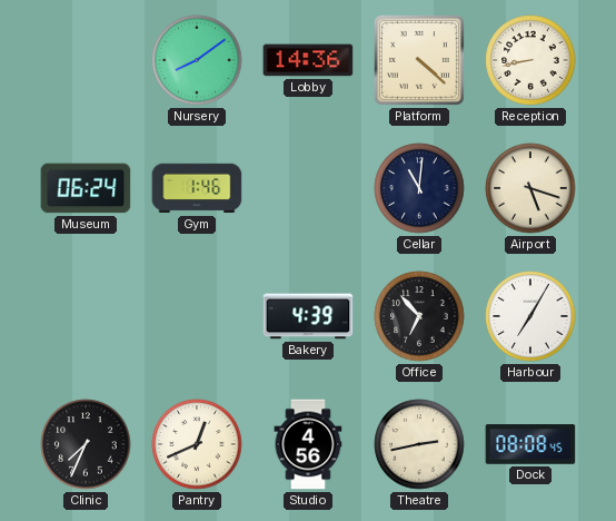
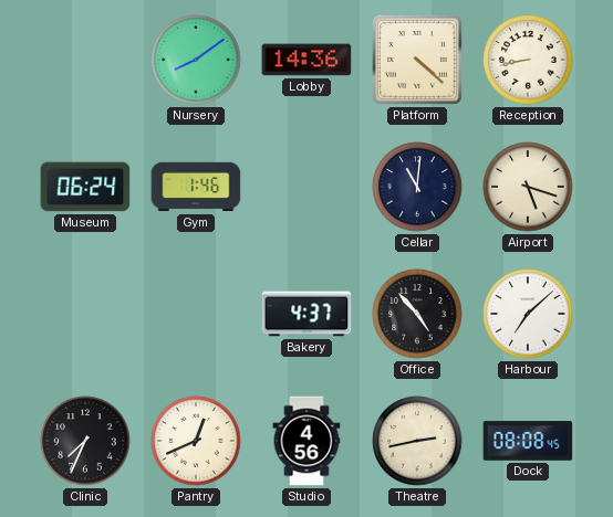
Bakery: 4:39 -> 4:37 (306, 314)
Office: 6:53 -> 4:53 (417, 314)
Harbour: 7:05 -> 7:08 (528, 314)
